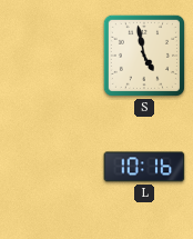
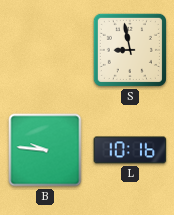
S: 4:58 -> 8:58 (130, 50)
B: none -> 9:46 (45, 150)
